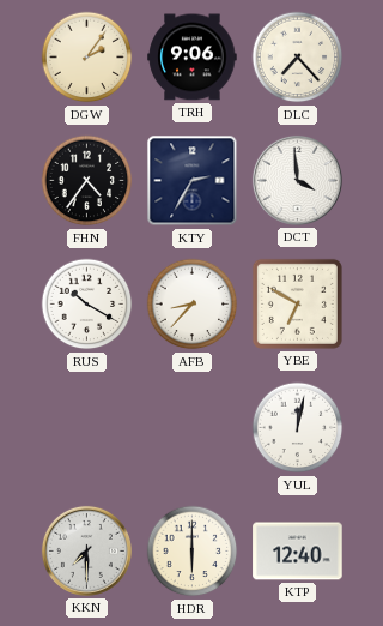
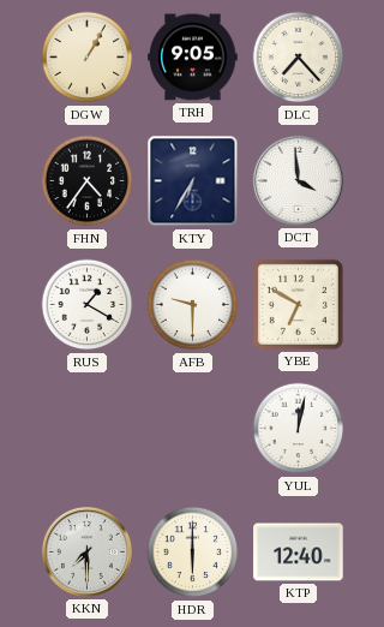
DGW: 2:06 -> 1:05 (88, 58)
TRH: 9:06 -> 9:05 (193, 58)
KTY: 2:35 -> 6:35 (193, 181)
RUS: 10:20 -> 1:20 (88, 305)
AFB: 8:37 -> 9:30 (193, 305)
